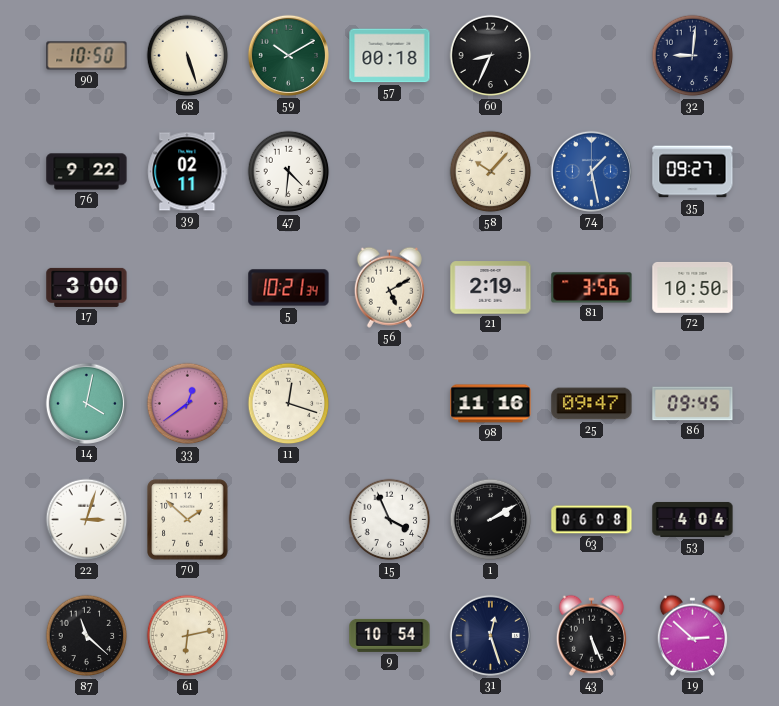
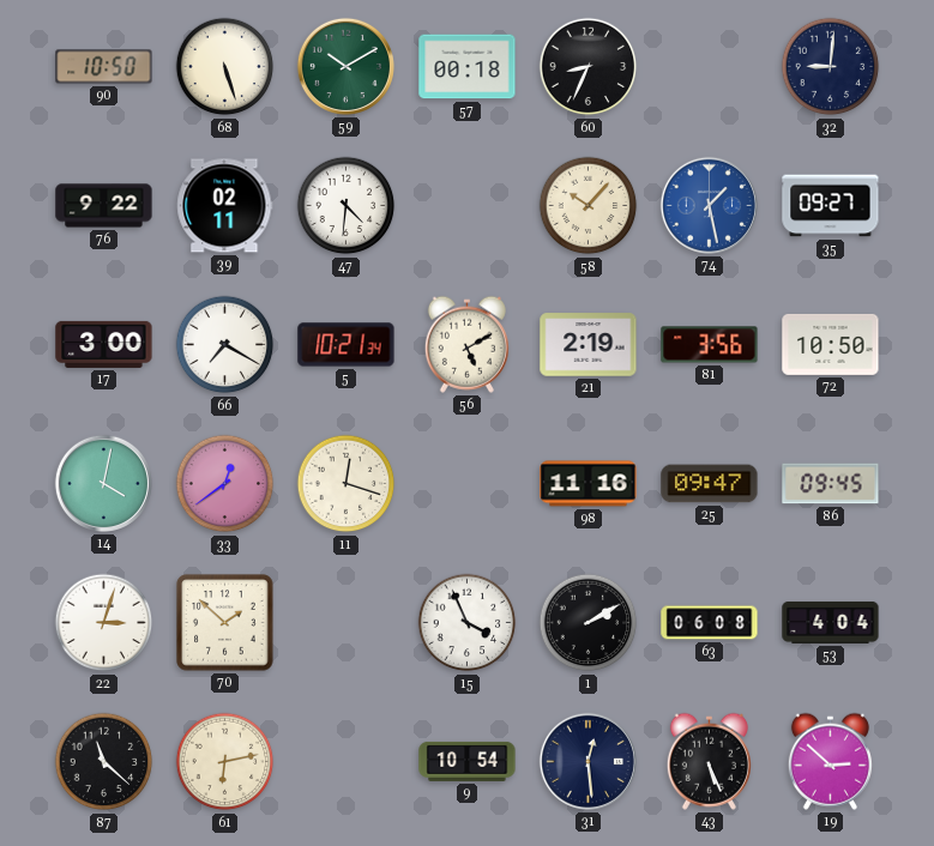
66: none -> 7:20 (225, 345)
31: 12:27 -> 12:29 (587, 761)
